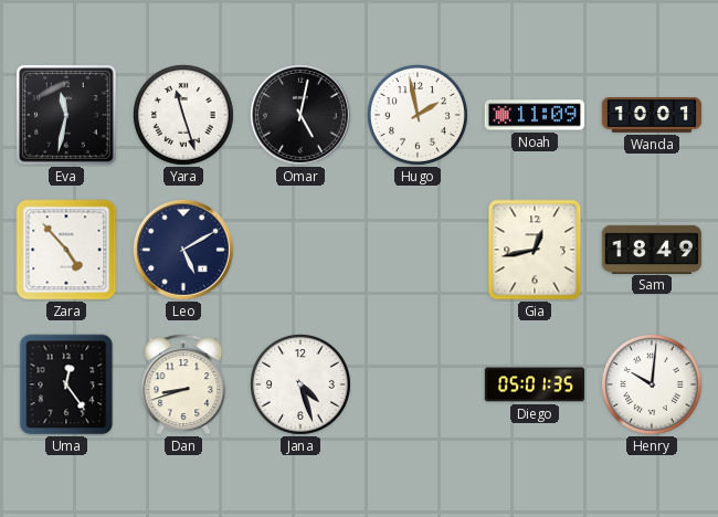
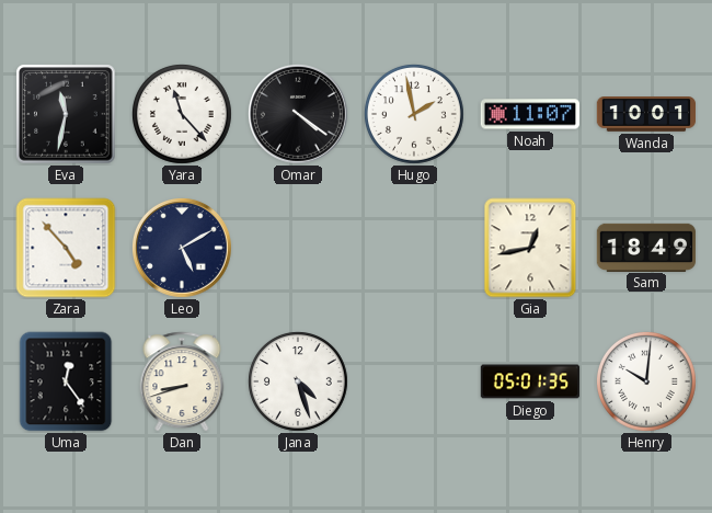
Yara: 11:27 -> 11:23 (182, 114)
Omar: 5:02 -> 4:21 (298, 114)
Noah: 11:09 -> 11:07 (530, 114)
